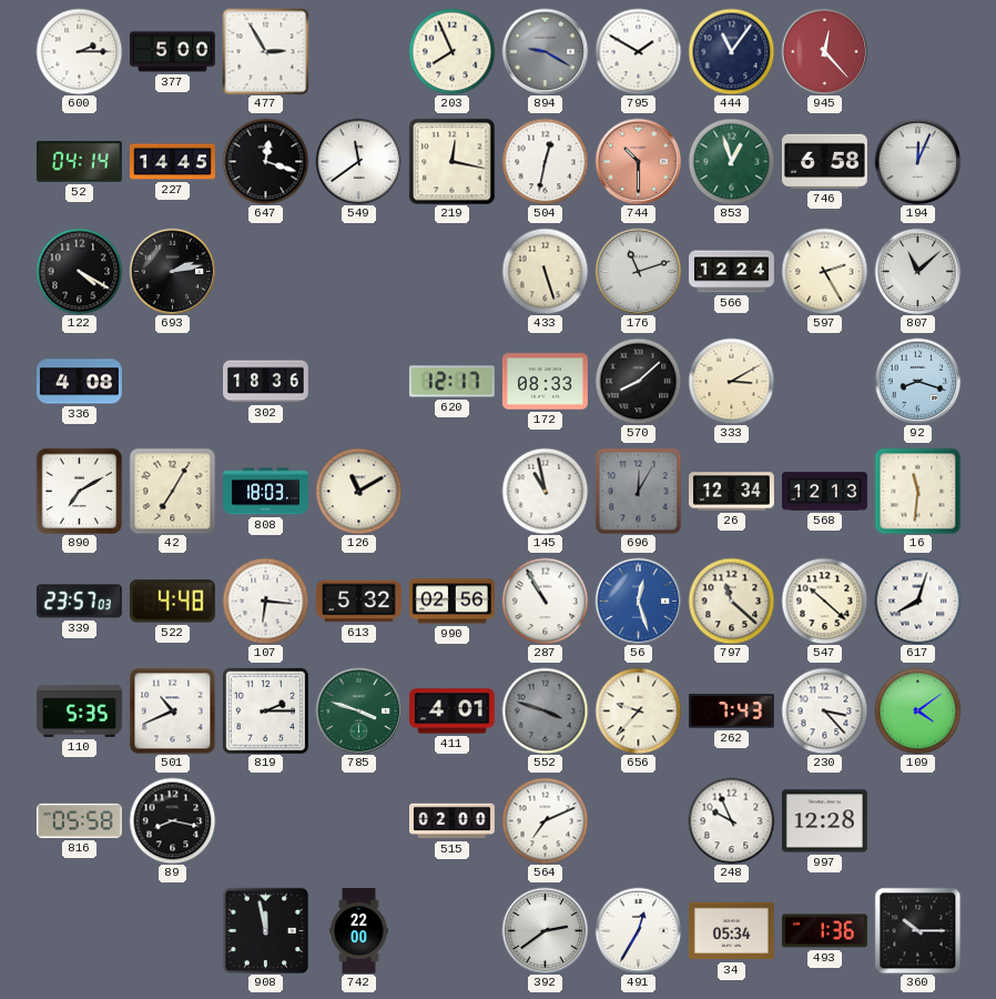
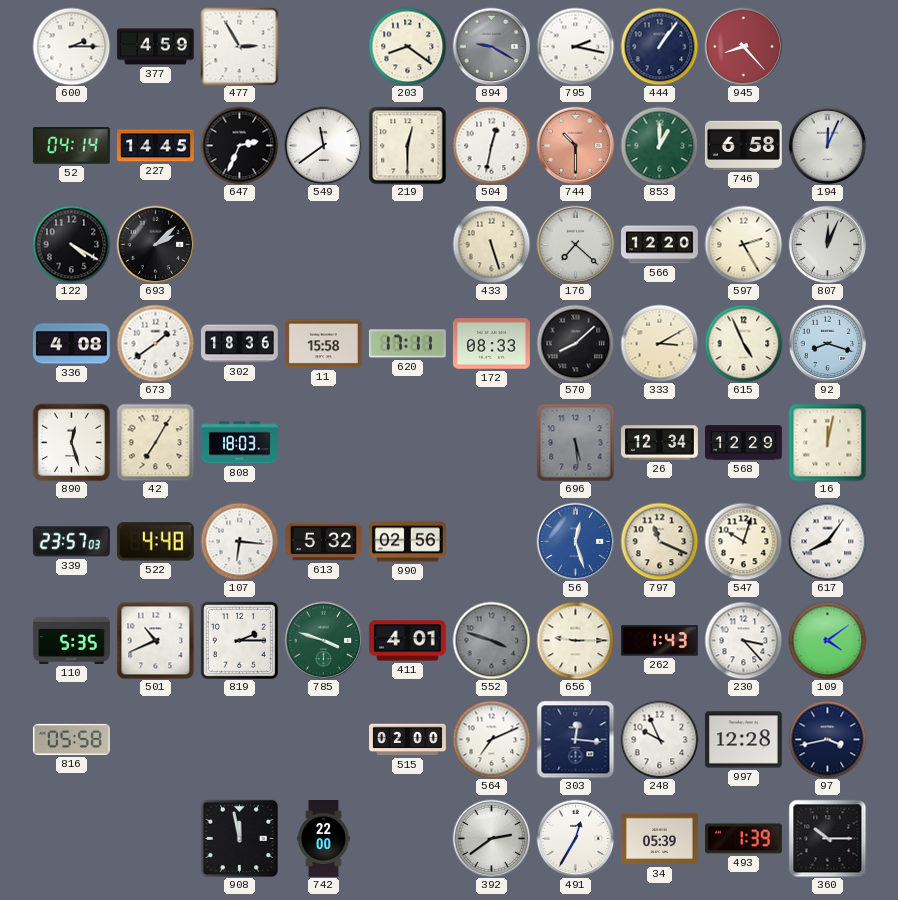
377: 5:00 -> 4:59 (155, 47)
203: 7:56 -> 8:21 (407, 46)
795: 1:50 -> 2:17 (575, 46)
444: 11:06 -> 1:06 (659, 46)
945: 12:23 -> 8:23 (743, 46)
647: 12:18 -> 2:34 (239, 145)
219: 12:17 -> 12:30 (407, 145)
853: 12:57 -> 1:00 (659, 145)
693: 2:13 -> 2:08 (155, 244)
176: 11:12 -> 7:22 (575, 244)
566: 12:24 -> 12:20 (660, 245)
807: 11:08 -> 12:04 (827, 244)
673: none -> 1:39 (155, 343)
11: none -> 15:58 (323, 344)
620: 12:17 -> 17:11 (407, 344)
615: none -> 4:56 (743, 343)
890: 7:10 -> 12:27 (71, 442)
126: 11:10 -> none (358, 491)
145: 10:58 -> none (545, 491)
696: 12:05 -> 5:29 (575, 442)
568: 12:13 -> 12:29 (744, 443)
16: 11:31 -> 12:02 (827, 442)
287: 10:55 -> none (545, 601)
797: 11:22 -> 11:19 (659, 541)
547: 10:22 -> 10:03 (743, 541)
617: 8:03 -> 8:06 (827, 541)
656: 9:37 -> 9:15 (575, 640)
262: 7:43 -> 1:43 (660, 641)
89: 8:17 -> none (172, 820)
303: none -> 12:16 (575, 739)
97: none -> 3:43 (827, 739)
34: 05:34 -> 05:39 (660, 839)
493: 1:36 -> 1:39 (743, 839)
